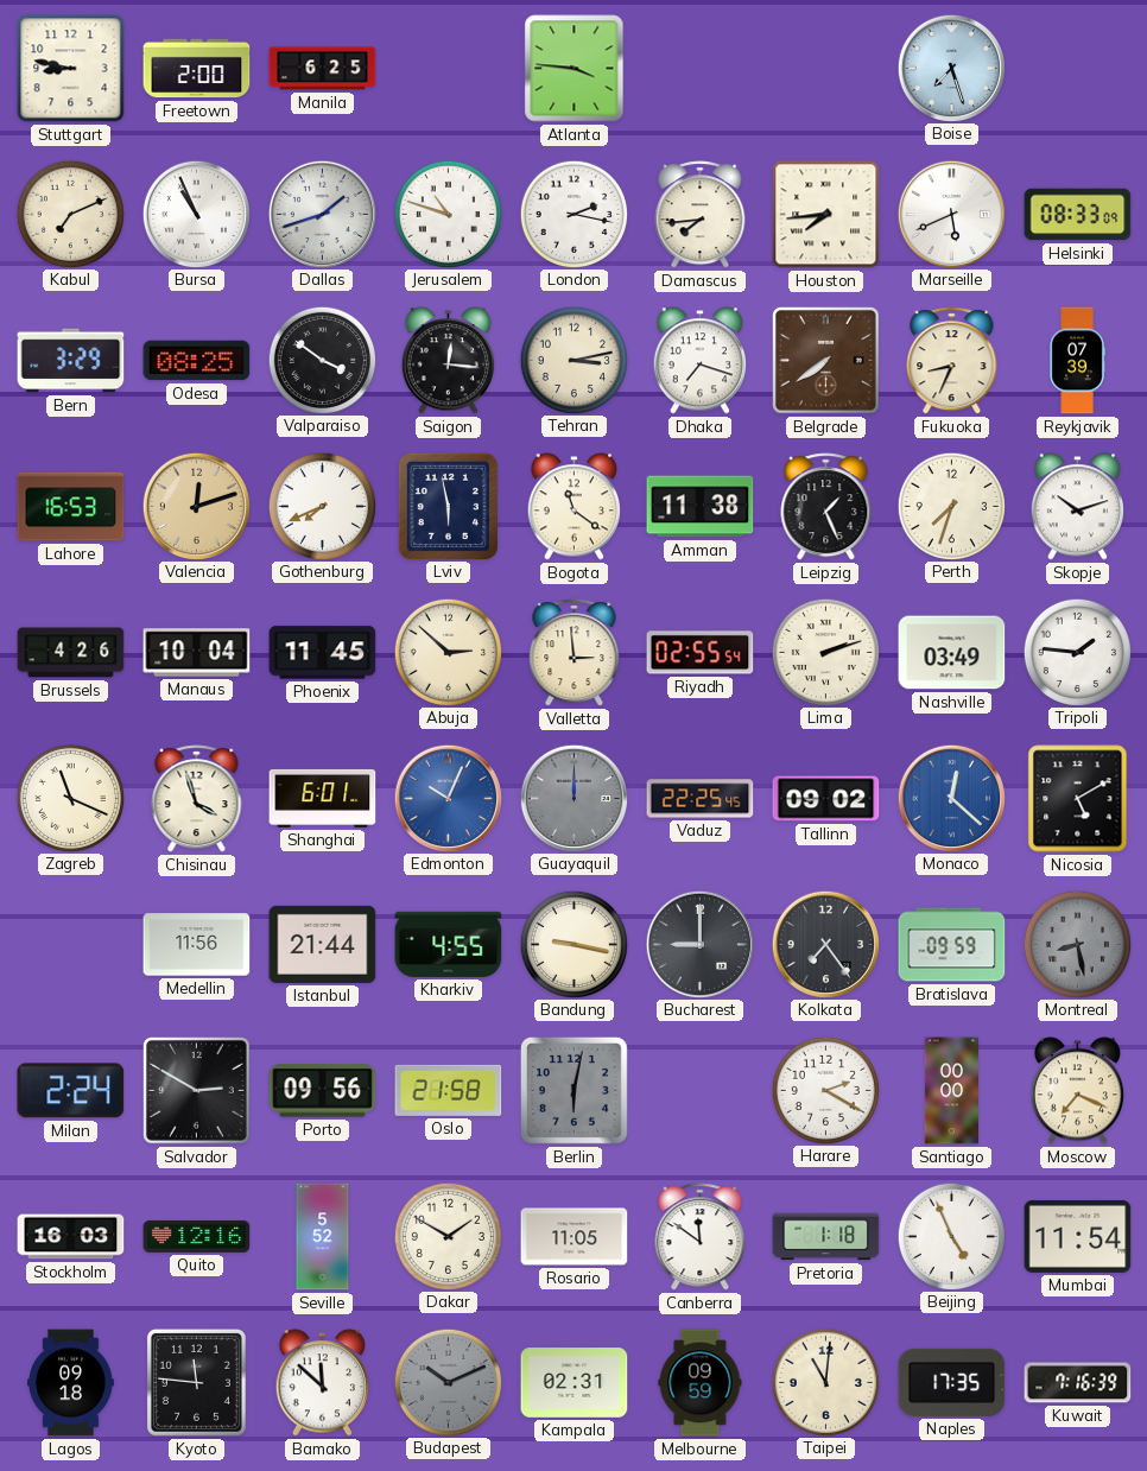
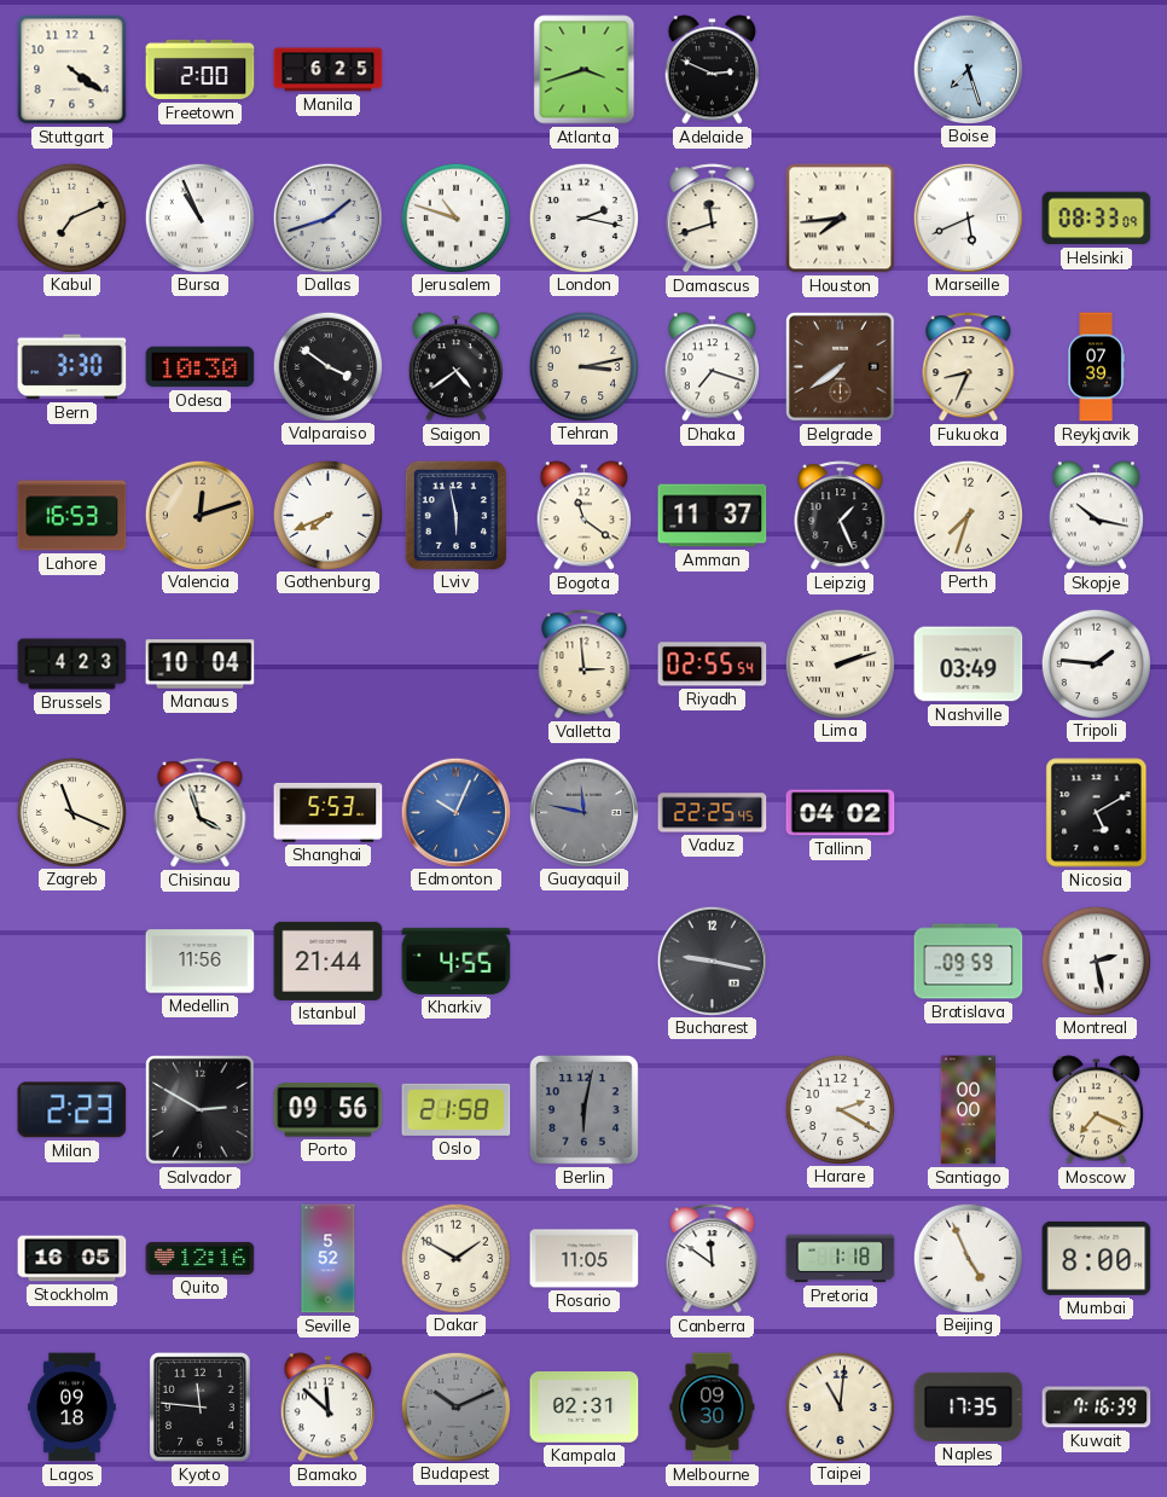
Stuttgart: 8:47 -> 4:21 (72, 70)
Atlanta: 3:46 -> 3:42 (585, 70)
Adelaide: none -> 2:49 (712, 70)
Damascus: 7:44 -> 11:42 (713, 219)
Bern: 3:29 -> 3:30 (72, 367)
Odesa: 08:25 -> 10:30 (201, 367)
Saigon: 12:16 -> 4:39 (455, 367)
Amman: 11:38 -> 11:37 (713, 516)
Skopje: 10:12 -> 10:17 (1096, 516)
Brussels: 4:26 -> 4:23 (72, 665)
Phoenix: 11:45 -> none (323, 653)
Abuja: 2:52 -> none (448, 652)
Shanghai: 6:01 -> 5:53 (329, 812)
Guayaquil: 12:00 -> 11:47 (583, 812)
Tallinn: 09:02 -> 04:02 (841, 813)
Monaco: 12:22 -> none (951, 798)
Bandung: 9:17 -> none (573, 944)
Bucharest: 9:00 -> 9:17 (712, 961)
Kolkata: 7:24 -> none (825, 944)
Montreal: 8:28 -> 2:28 (1096, 961)
Montreal dial: grey -> white (1096, 961)
Milan: 2:24 -> 2:23 (72, 1110)
Stockholm: 16:03 -> 16:05 (72, 1259)
Mumbai: 11:54 -> 8:00 (1097, 1258)
Melbourne: 09:59 -> 09:30 (713, 1408)
